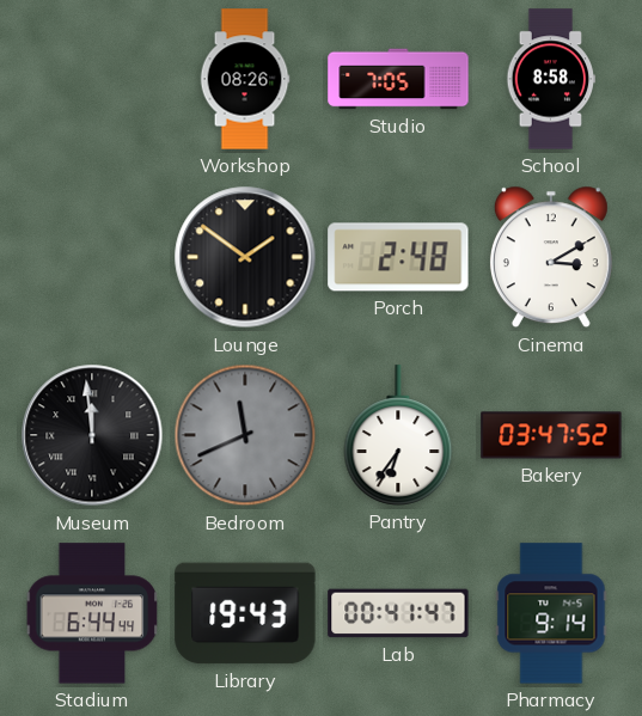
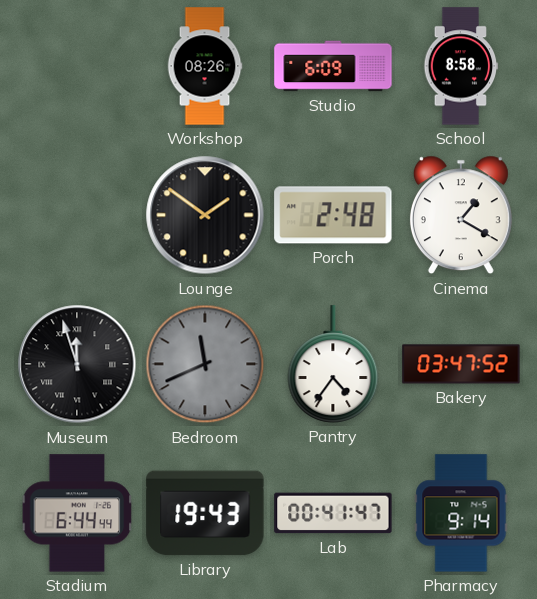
Studio: 7:05 -> 6:09 (333, 66)
Cinema: 3:10 -> 1:20 (461, 215)
Museum: 11:59 -> 11:57 (77, 364)
Pantry: 6:36 -> 4:36 (333, 364)
